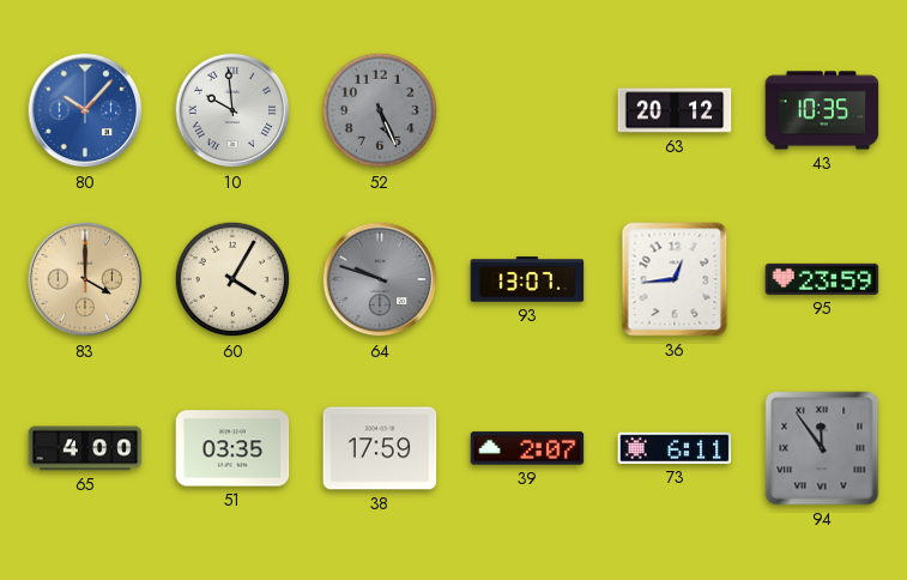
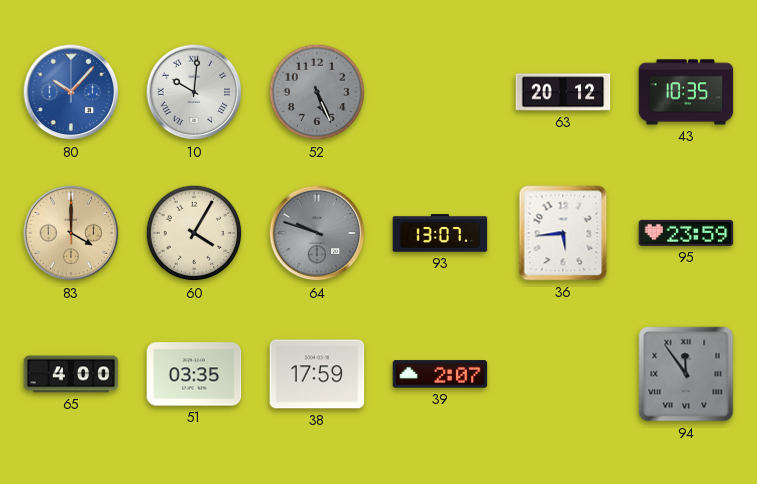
10: 9:59 -> 10:01 (194, 92)
36: 12:44 -> 5:44 (563, 233)
73: 6:11 -> none (675, 448)
